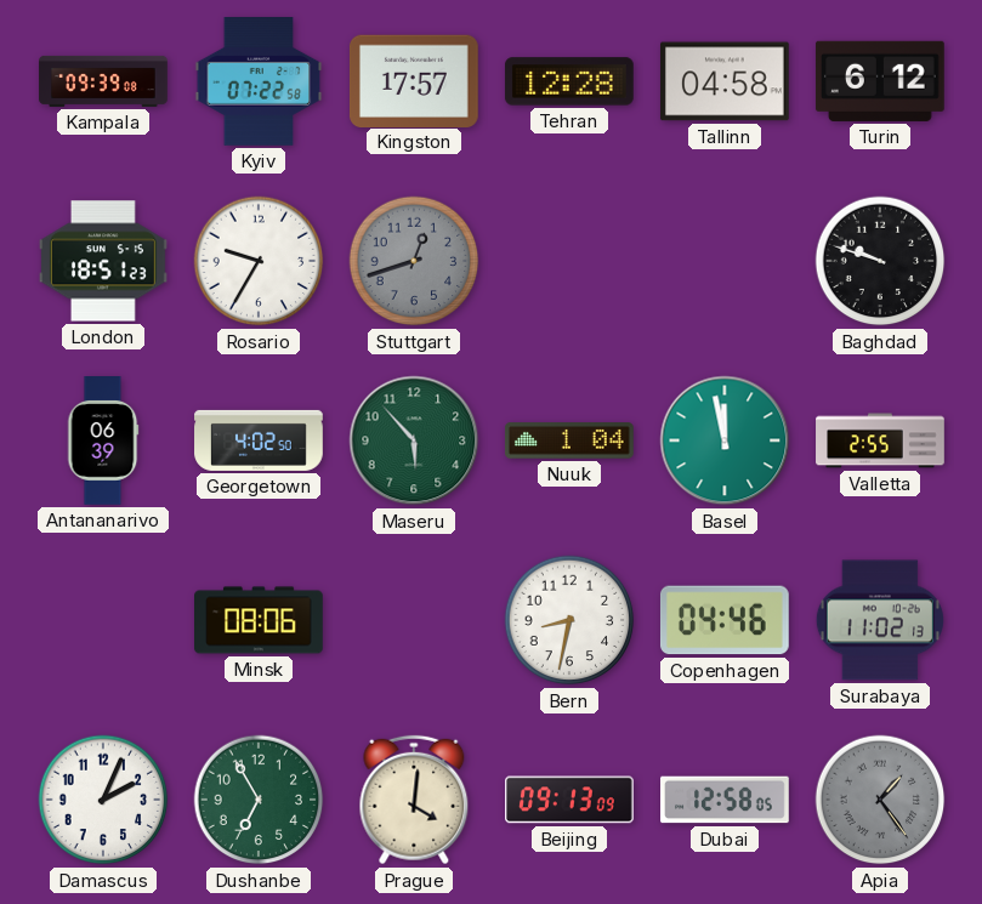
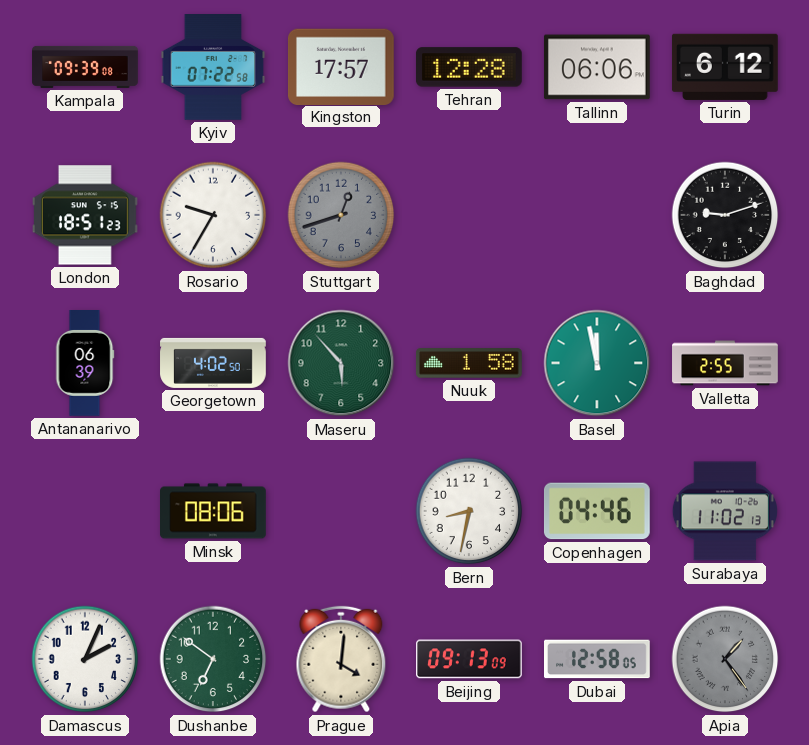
Tallinn: 04:58 -> 06:06 (597, 67)
Baghdad: 9:48 -> 9:12 (725, 215)
Nuuk: 1:04 -> 1:58 (469, 363)
Dushanbe: 6:55 -> 6:51 (213, 659)
